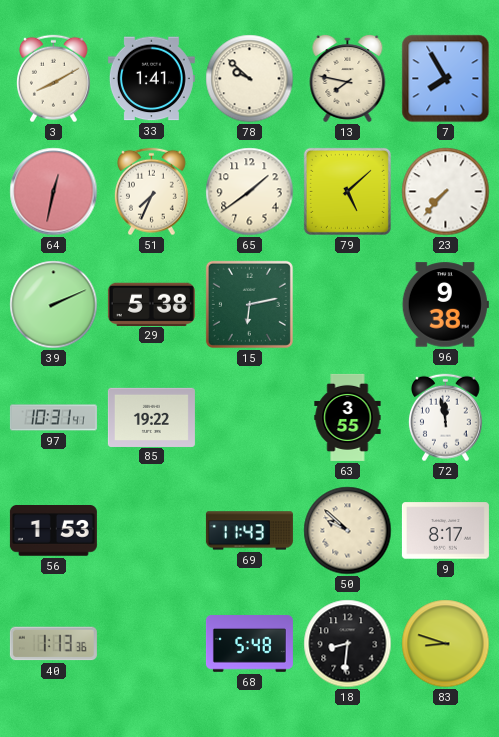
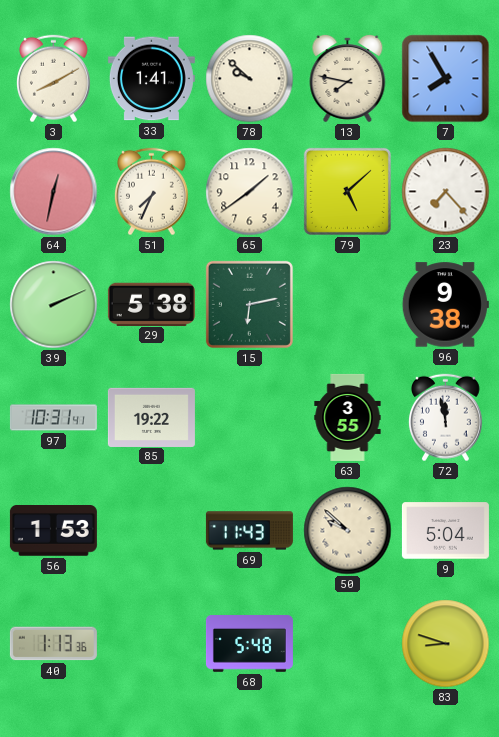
23: 7:37 -> 7:23 (446, 192)
9: 8:17 -> 5:04 (445, 531)
18: 8:31 -> none (348, 644)
